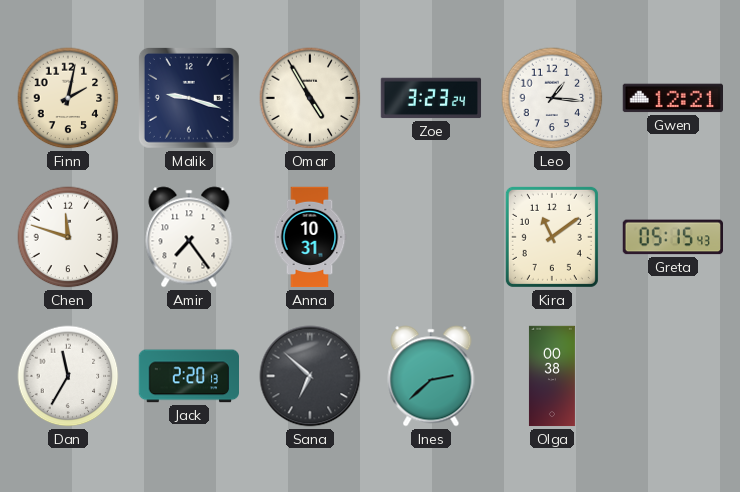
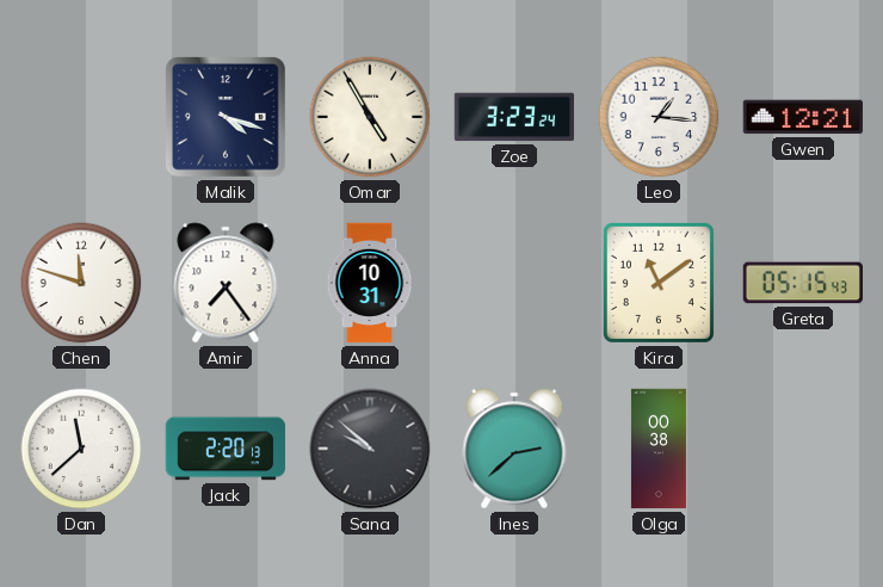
Finn: 2:02 -> none (68, 98)
Malik: 9:18 -> 4:18 (226, 117)
Dan: 11:35 -> 11:38 (81, 449)
Sana: 6:52 -> 9:52 (370, 449)
